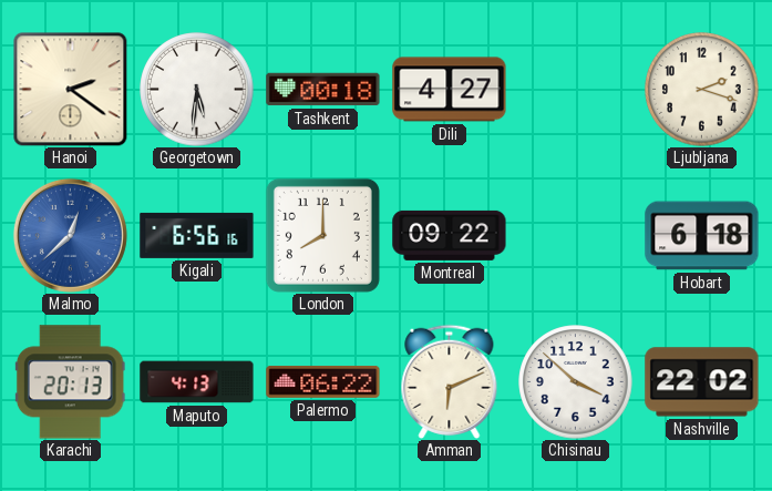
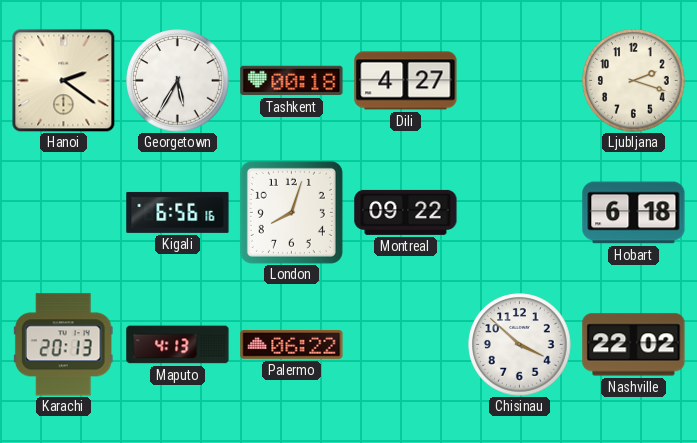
Georgetown: 5:31 -> 5:35 (178, 81)
Malmo: 12:38 -> none (70, 235)
London: 8:00 -> 8:03 (291, 212)
Amman: 6:11 -> none (450, 381)
